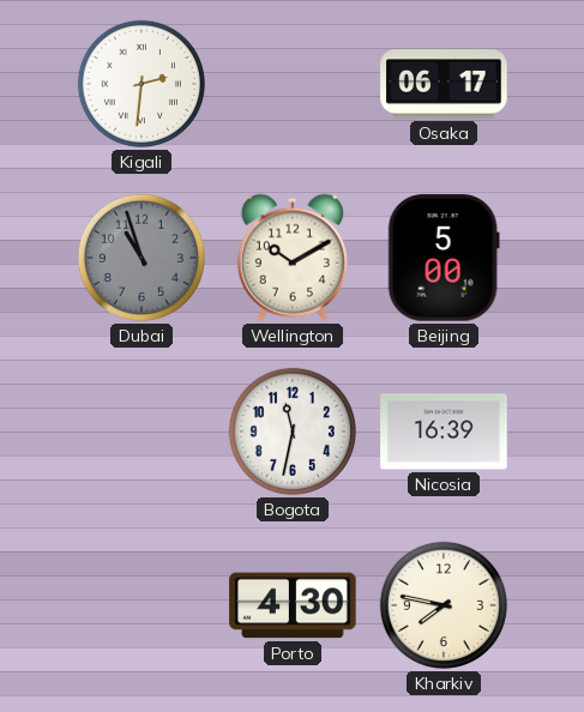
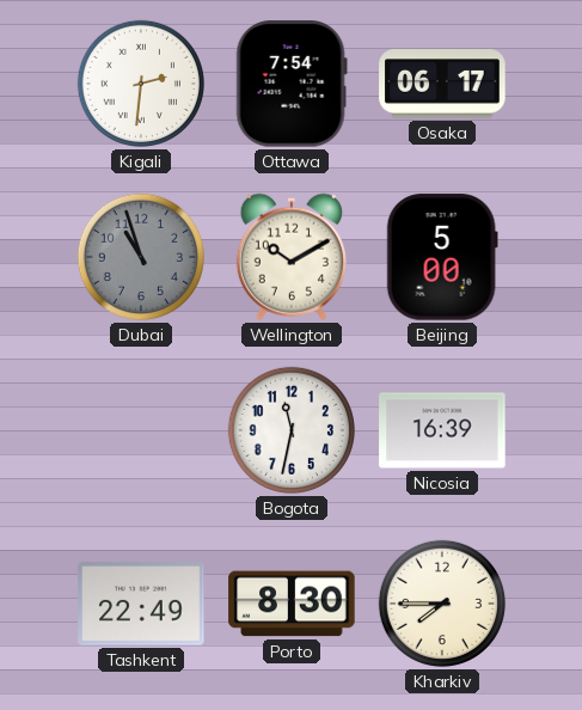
Ottawa: none -> 7:54 (292, 84)
Tashkent: none -> 22:49 (141, 604)
Porto: 4:30 -> 8:30 (292, 604)
Kharkiv: 7:47 -> 7:45 (442, 604)
